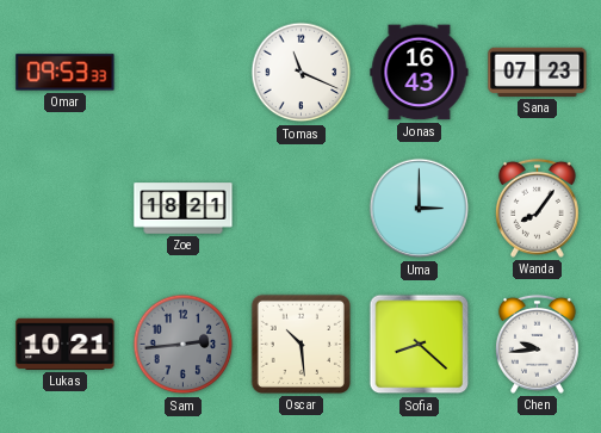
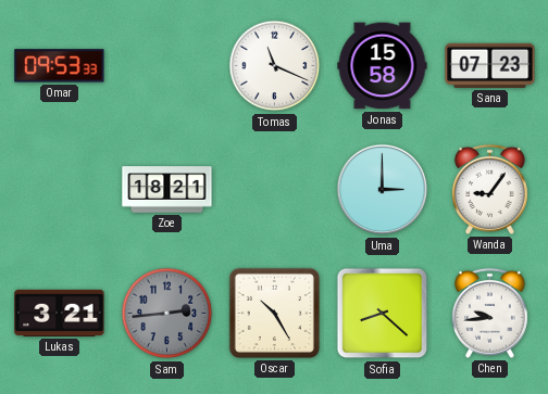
Jonas: 16:43 -> 15:58 (383, 66)
Wanda: 8:06 -> 9:06 (489, 189)
Lukas: 10:21 -> 3:21 (60, 313)
Oscar: 10:29 -> 10:25 (274, 313)
